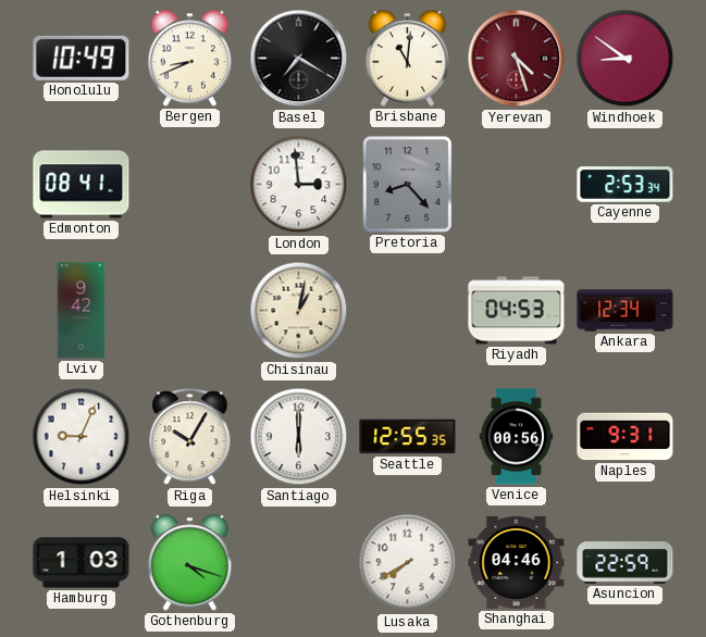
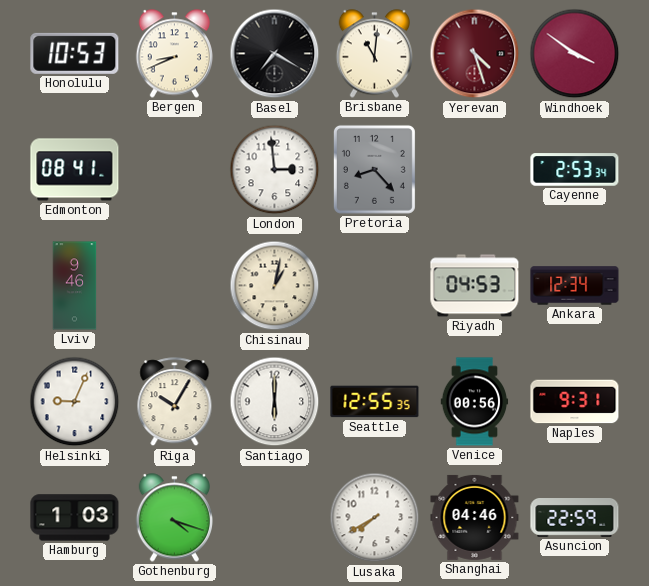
Honolulu: 10:49 -> 10:53 (75, 53)
Windhoek: 8:51 -> 3:51 (575, 54)
Lviv: 9:42 -> 9:46 (75, 286)
